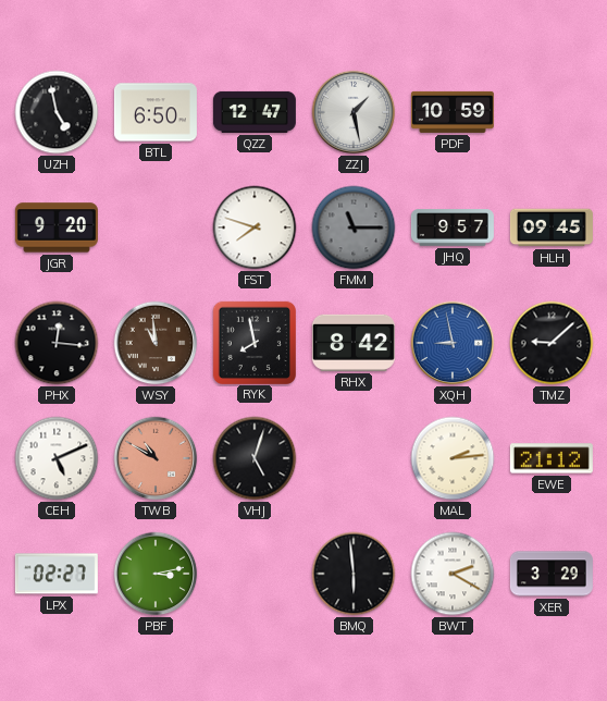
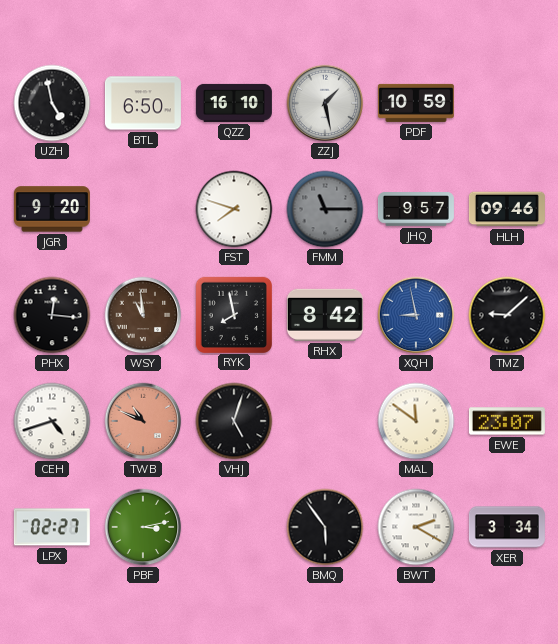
QZZ: 12:47 -> 16:10 (234, 103)
HLH: 09:45 -> 09:46 (507, 209)
CEH: 5:11 -> 4:42 (52, 421)
TWB: 10:50 -> 10:49 (143, 421)
MAL: 2:14 -> 11:51 (416, 421)
EWE: 21:12 -> 23:07 (507, 421)
BMQ: 5:59 -> 5:54 (325, 527)
XER: 3:29 -> 3:34 (507, 527)
